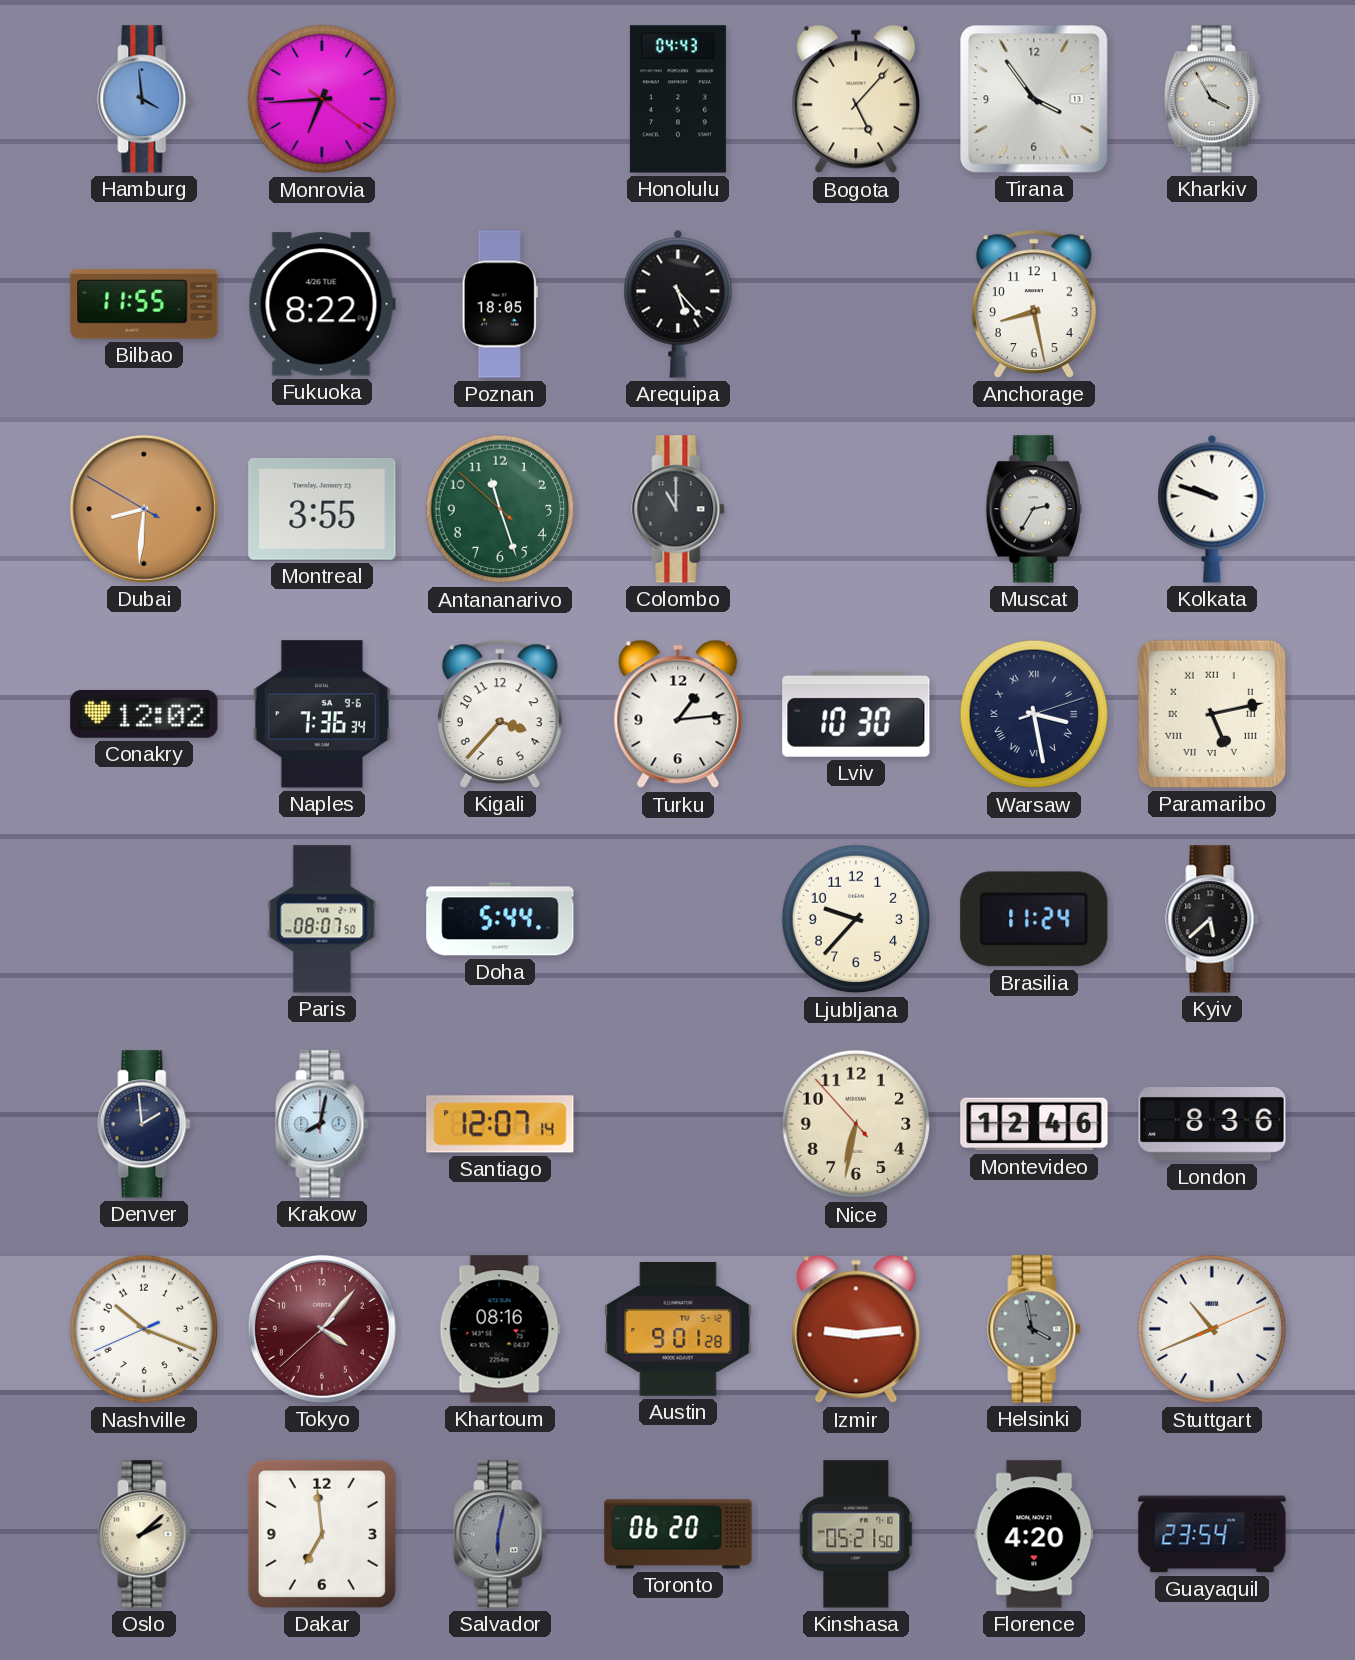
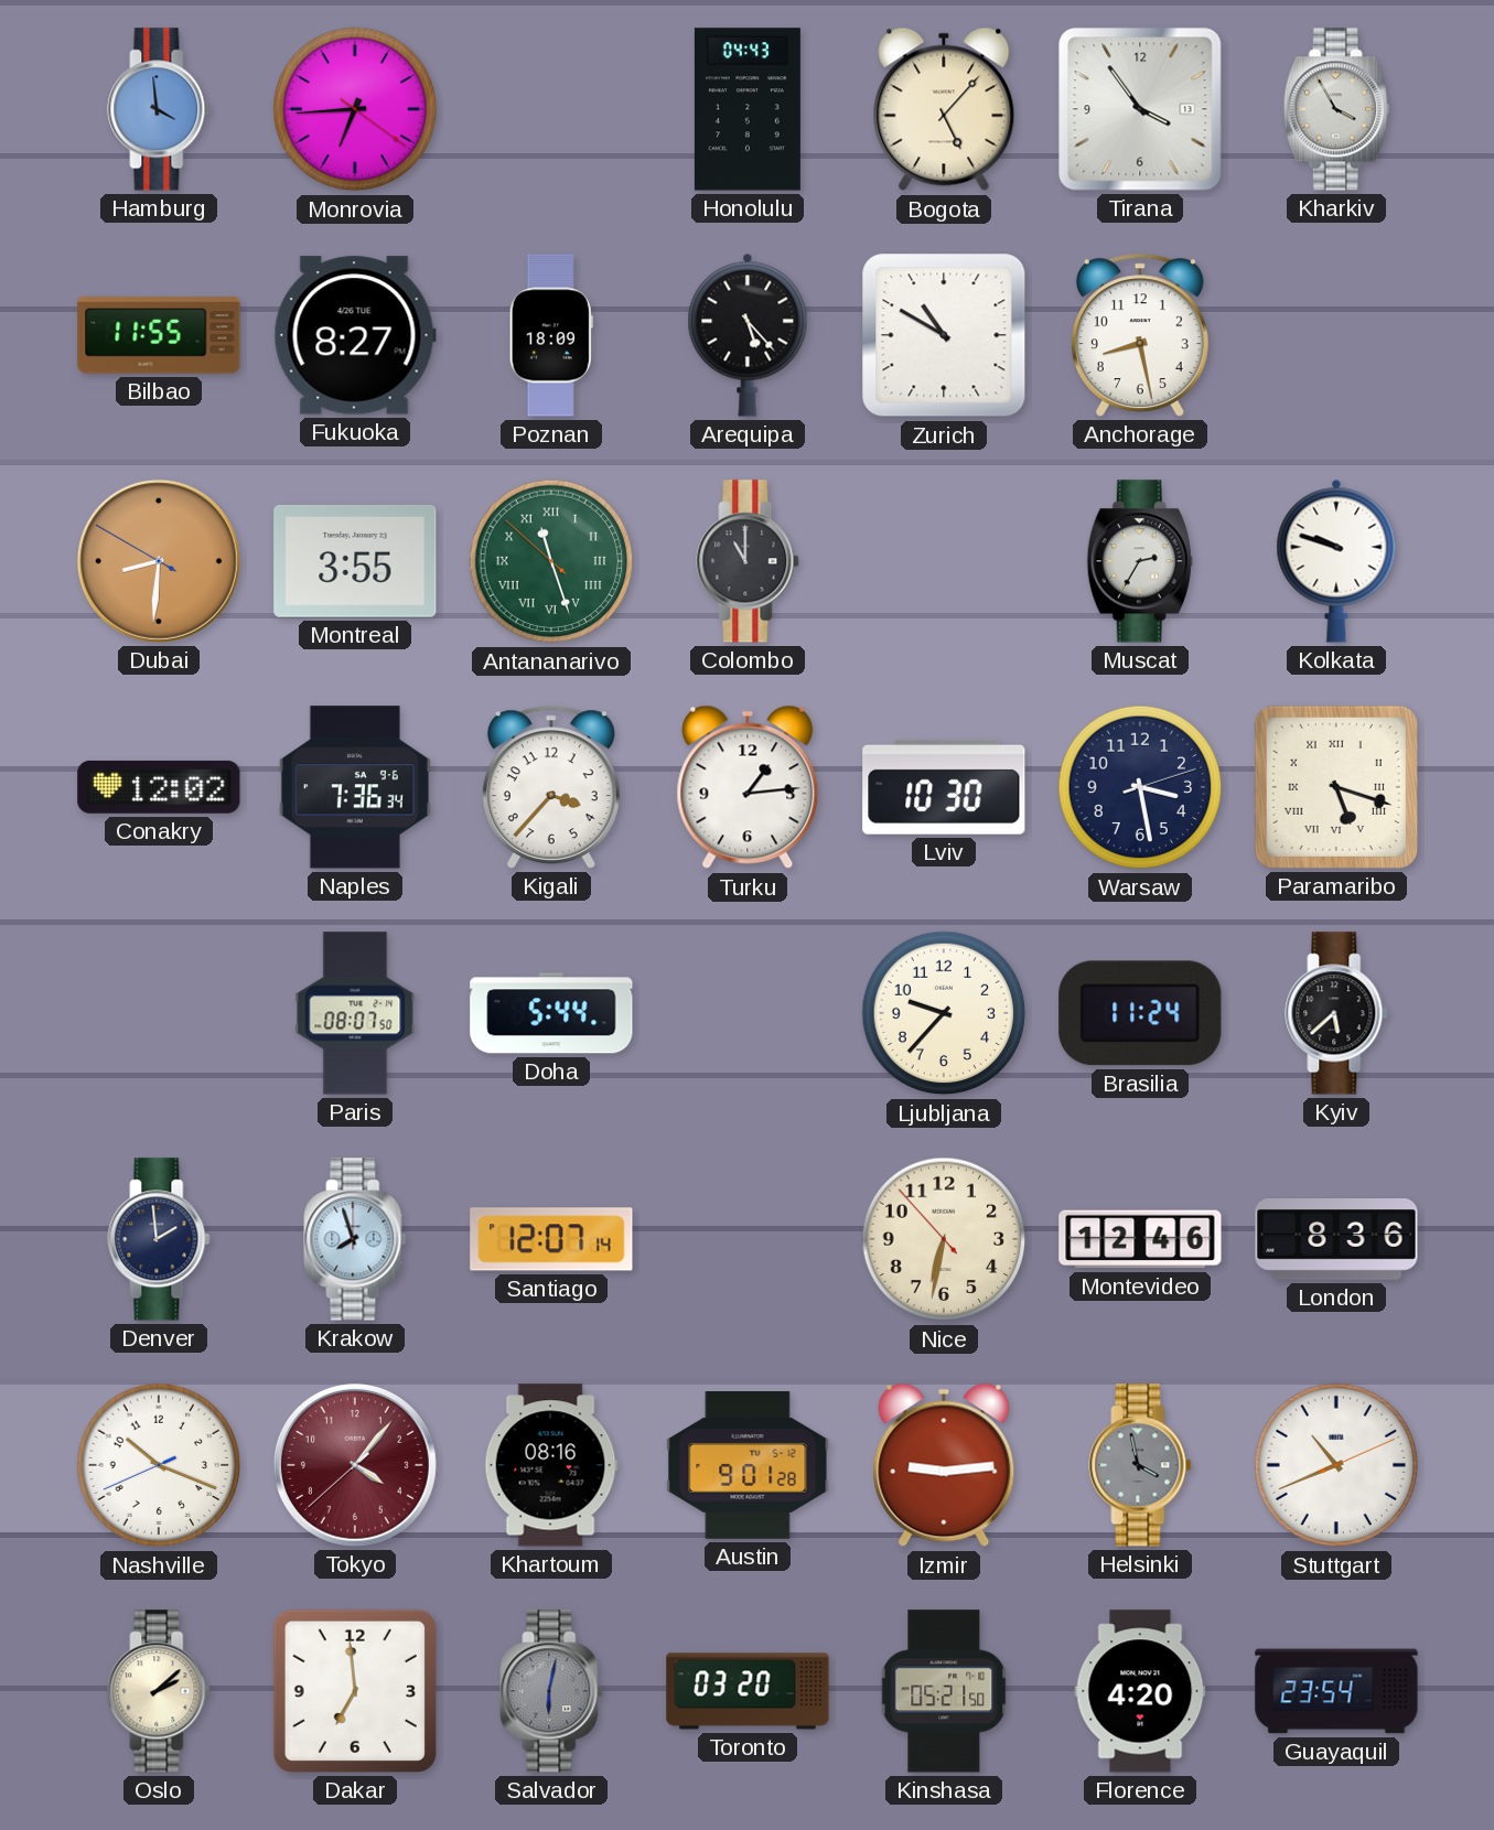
Fukuoka: 8:22 -> 8:27 (355, 335)
Poznan: 18:05 -> 18:09 (551, 335)
Zurich: none -> 10:50 (944, 335)
Antananarivo numerals: Arabic -> Roman (551, 561)
Warsaw numerals: Roman -> Arabic (1140, 787)
Paramaribo: 5:13 -> 5:18 (1336, 787)
Krakow: 8:02 -> 7:57 (355, 1239)
Toronto: 06:20 -> 03:20 (748, 1691)
